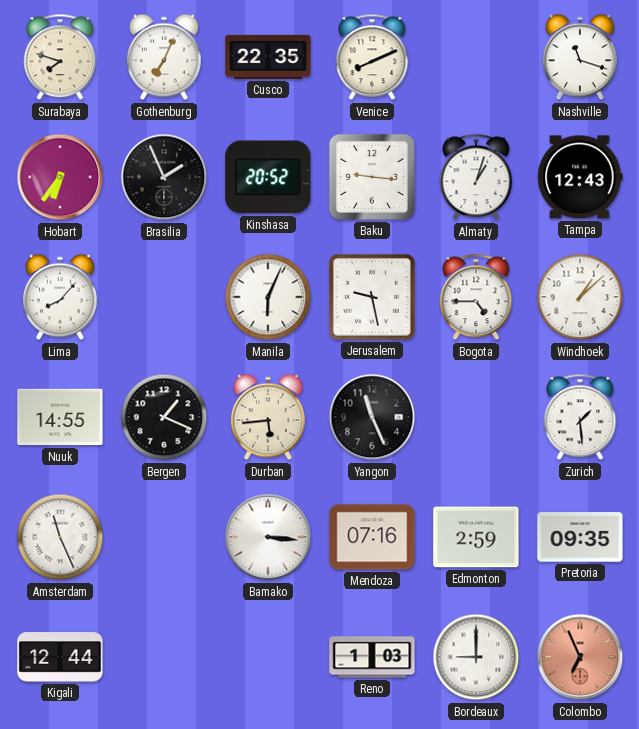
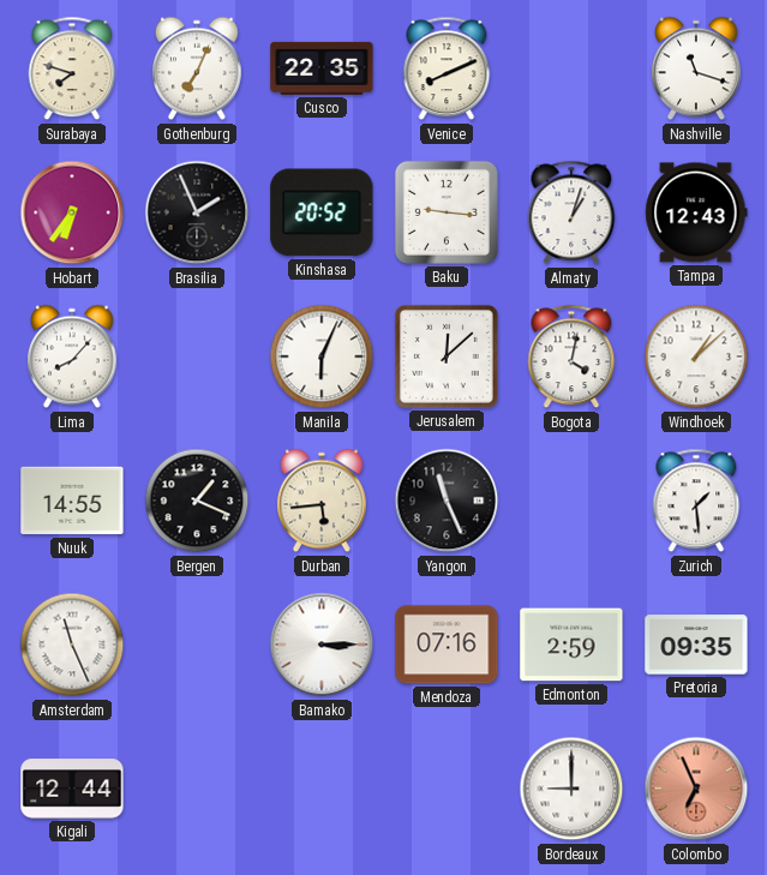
Jerusalem: 9:28 -> 12:08 (447, 356)
Bogota: 4:45 -> 4:02 (571, 356)
Bamako: 3:16 -> 3:15 (322, 645)
Reno: 1:03 -> none (372, 657)
